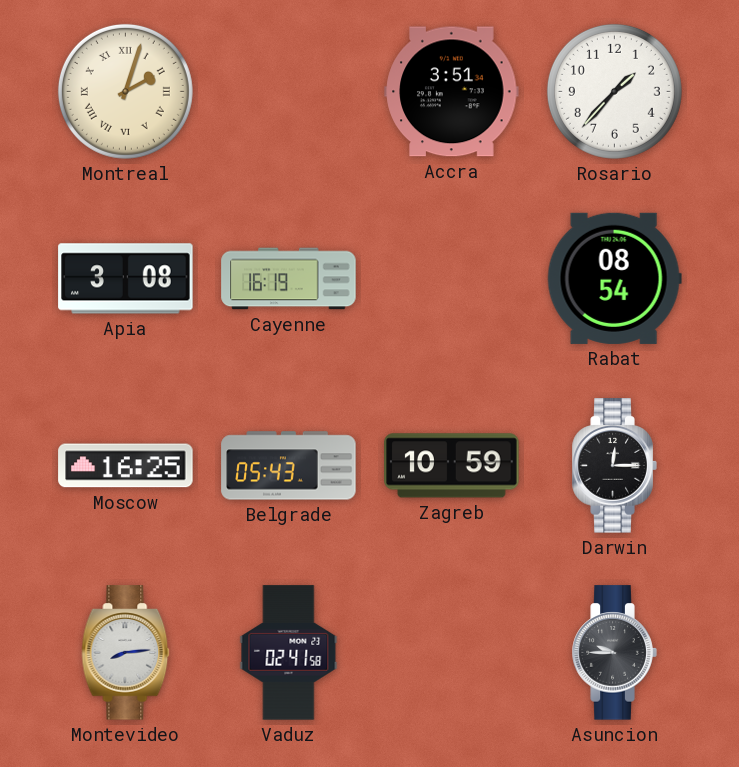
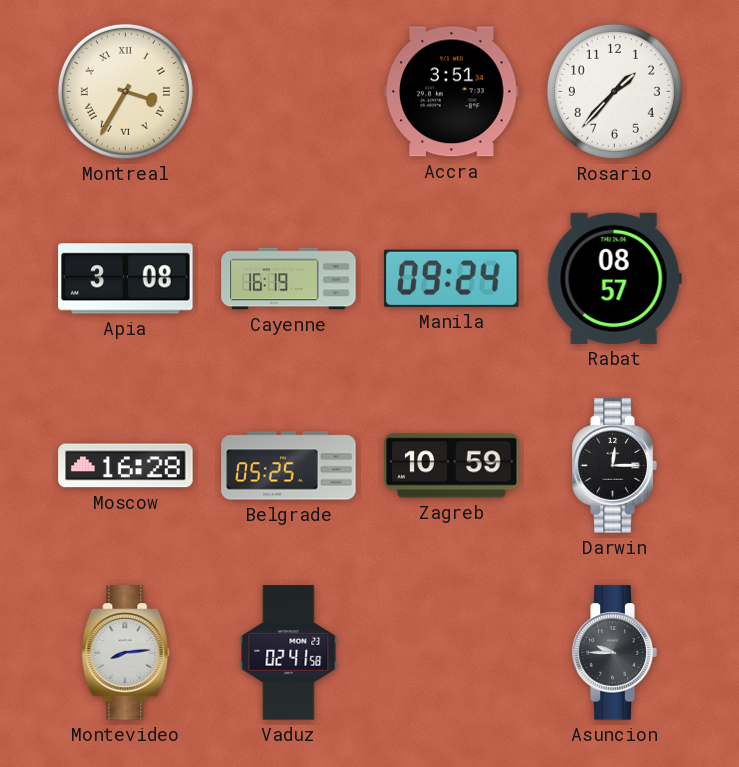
Montreal: 2:03 -> 3:35 (125, 91)
Manila: none -> 09:24 (452, 278)
Rabat: 08:54 -> 08:57 (614, 278)
Moscow: 16:25 -> 16:28 (126, 466)
Belgrade: 05:43 -> 05:25 (289, 466)
